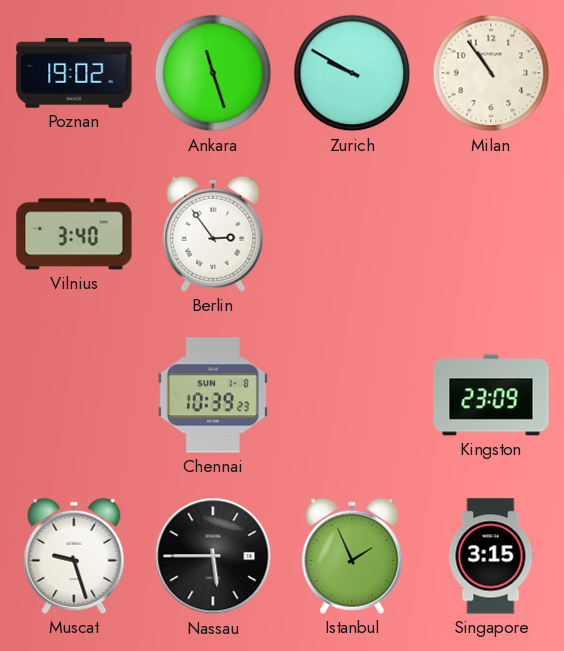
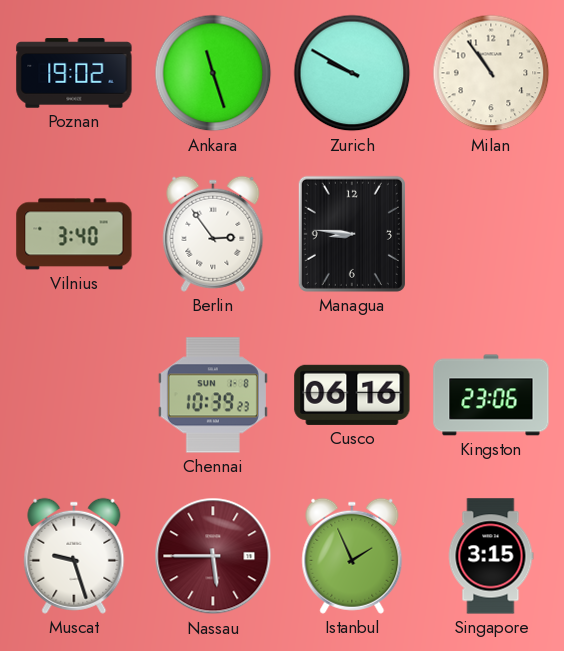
Managua: none -> 8:46 (352, 234)
Cusco: none -> 06:16 (352, 395)
Kingston: 23:09 -> 23:06 (491, 395)
Nassau dial: black -> burgundy (213, 556)
